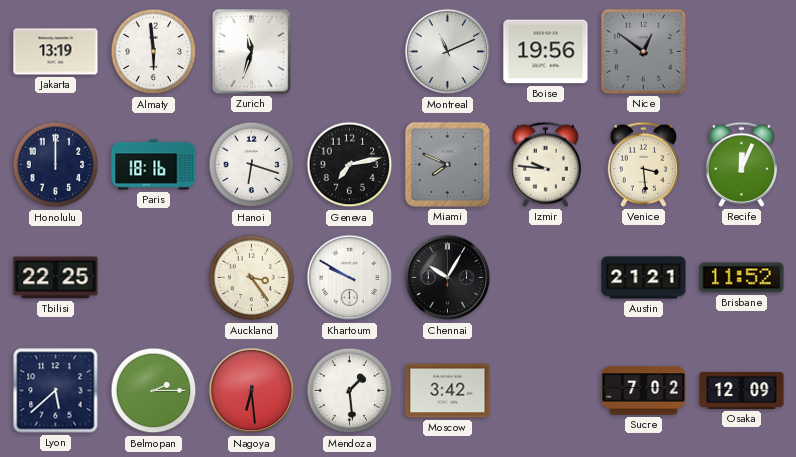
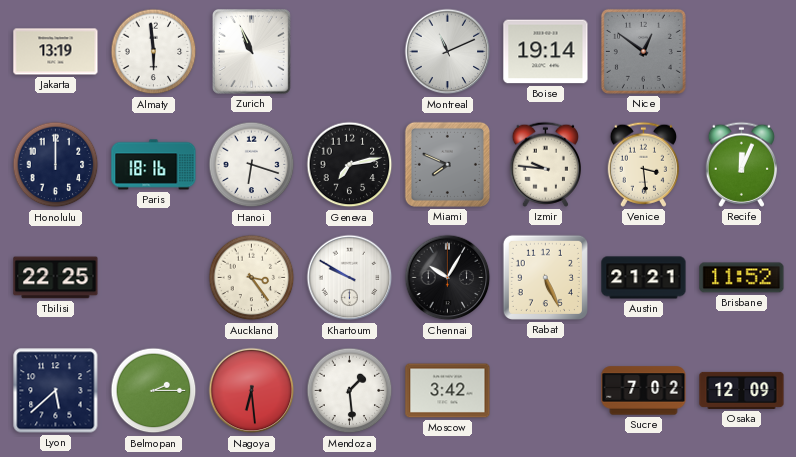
Zurich: 11:33 -> 10:56 (251, 52)
Boise: 19:56 -> 19:14 (546, 52)
Rabat: none -> 5:26 (545, 277)
